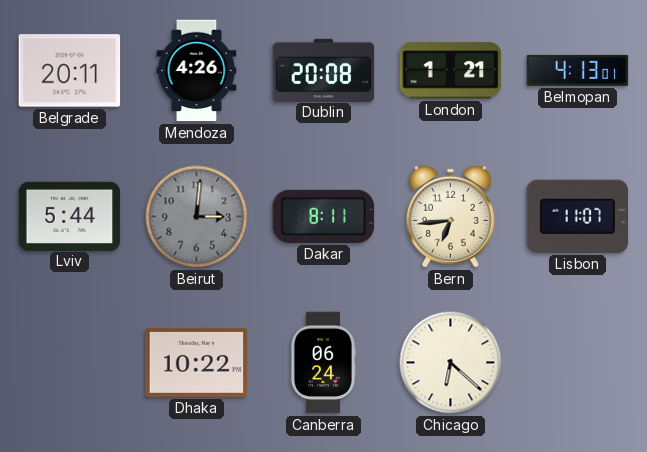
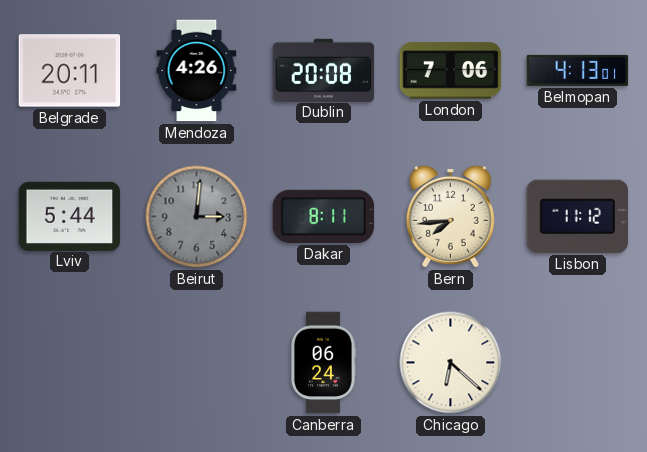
London: 1:21 -> 7:06 (451, 71)
Bern: 6:44 -> 7:44 (450, 216)
Lisbon: 11:07 -> 11:12 (578, 216)
Dhaka: 10:22 -> none (197, 362)
